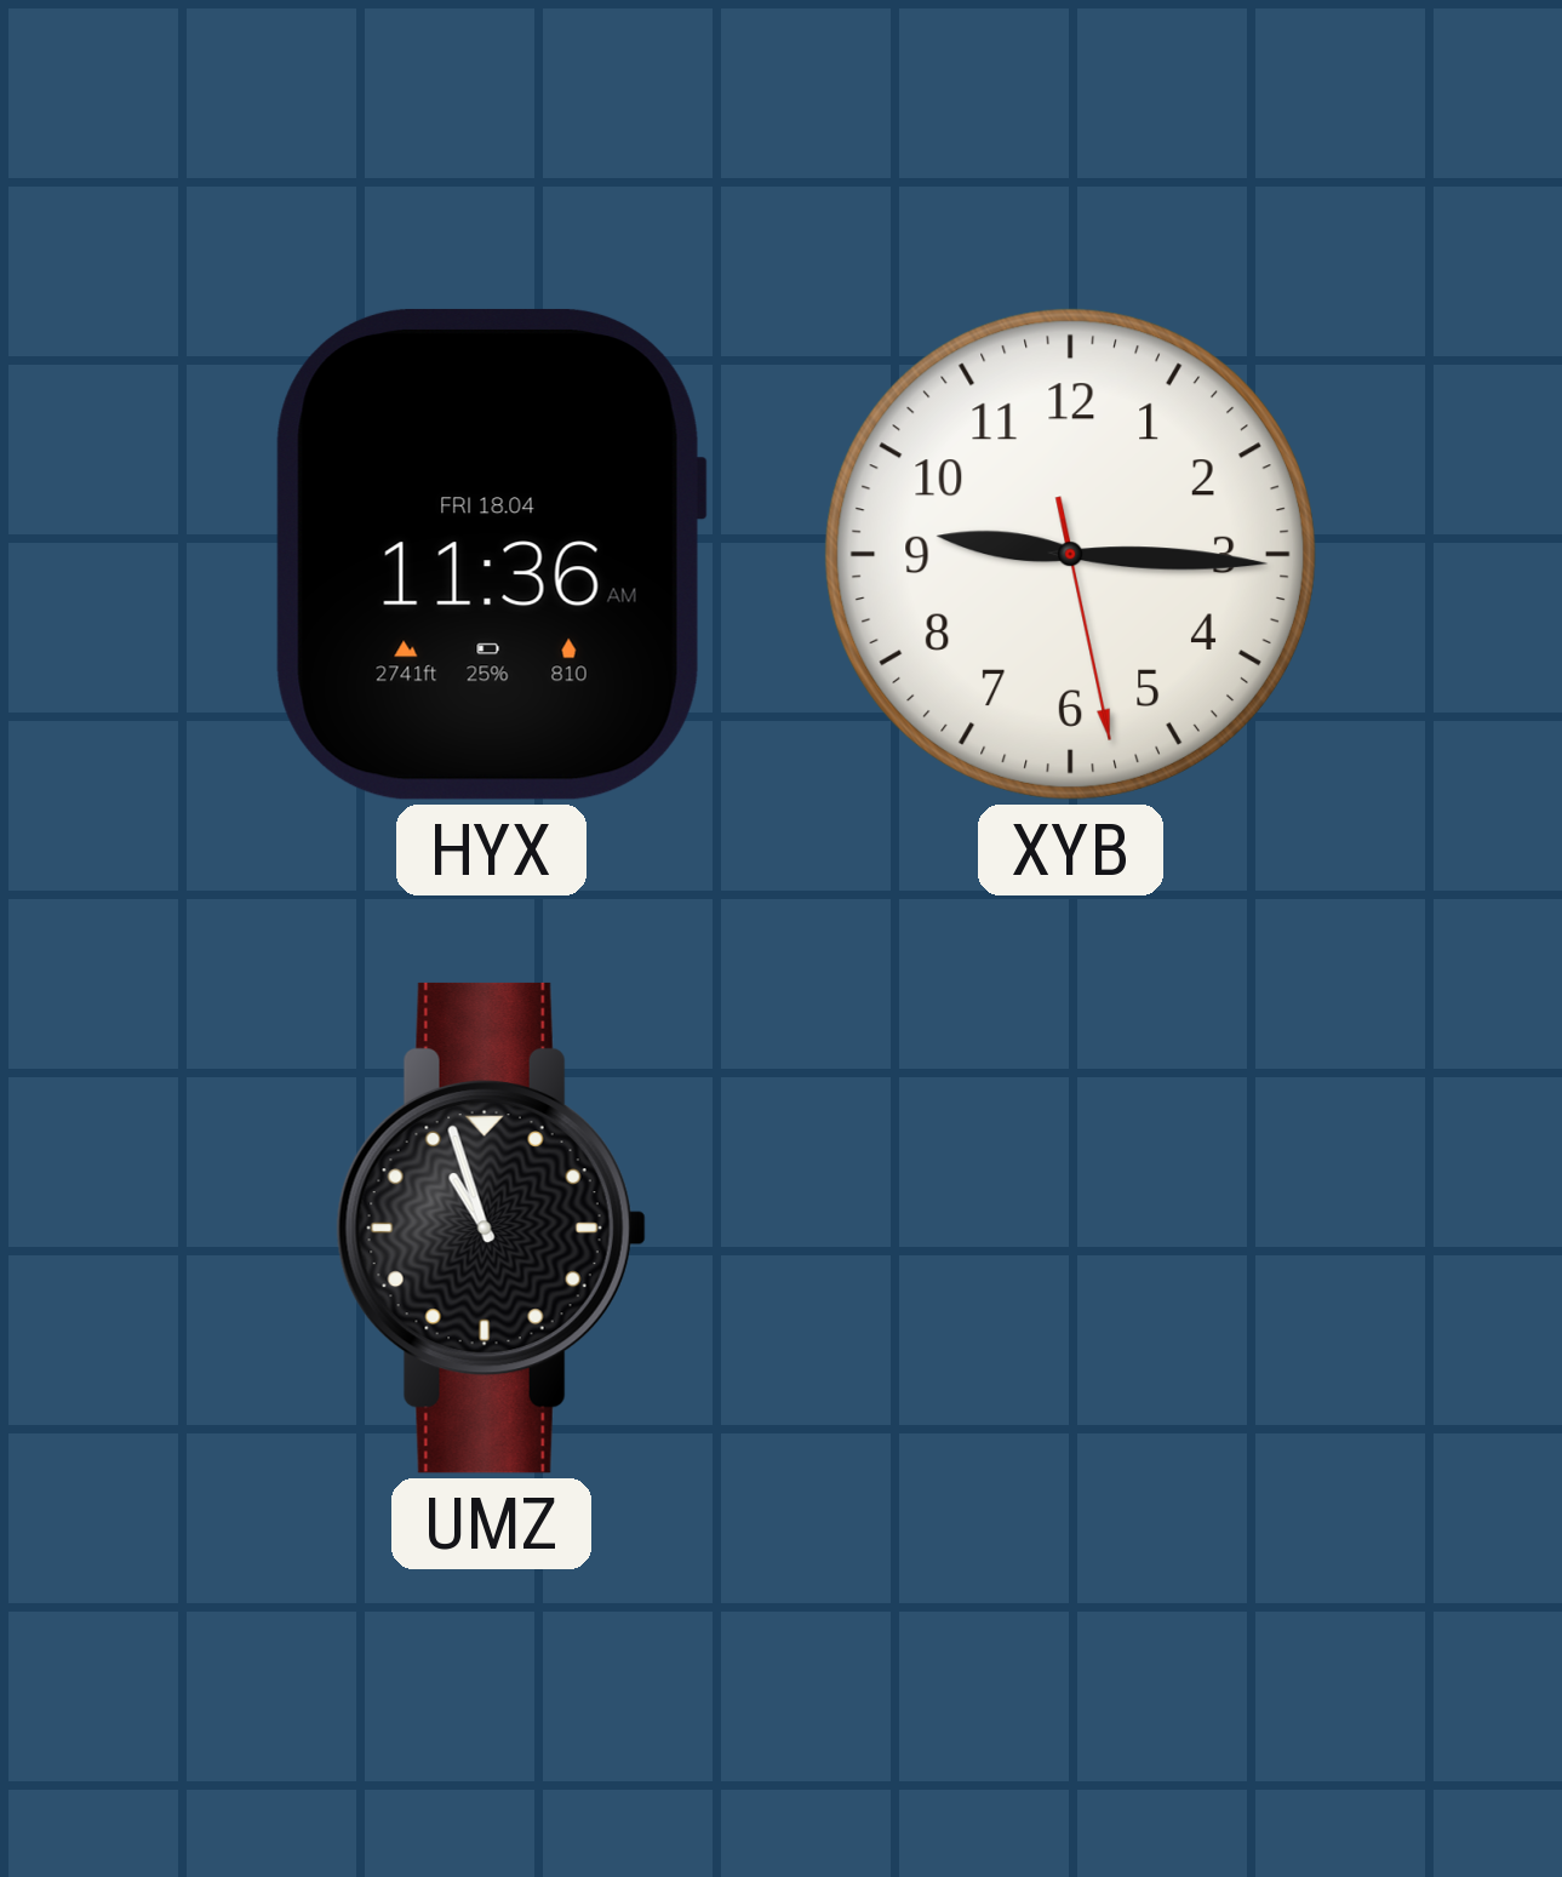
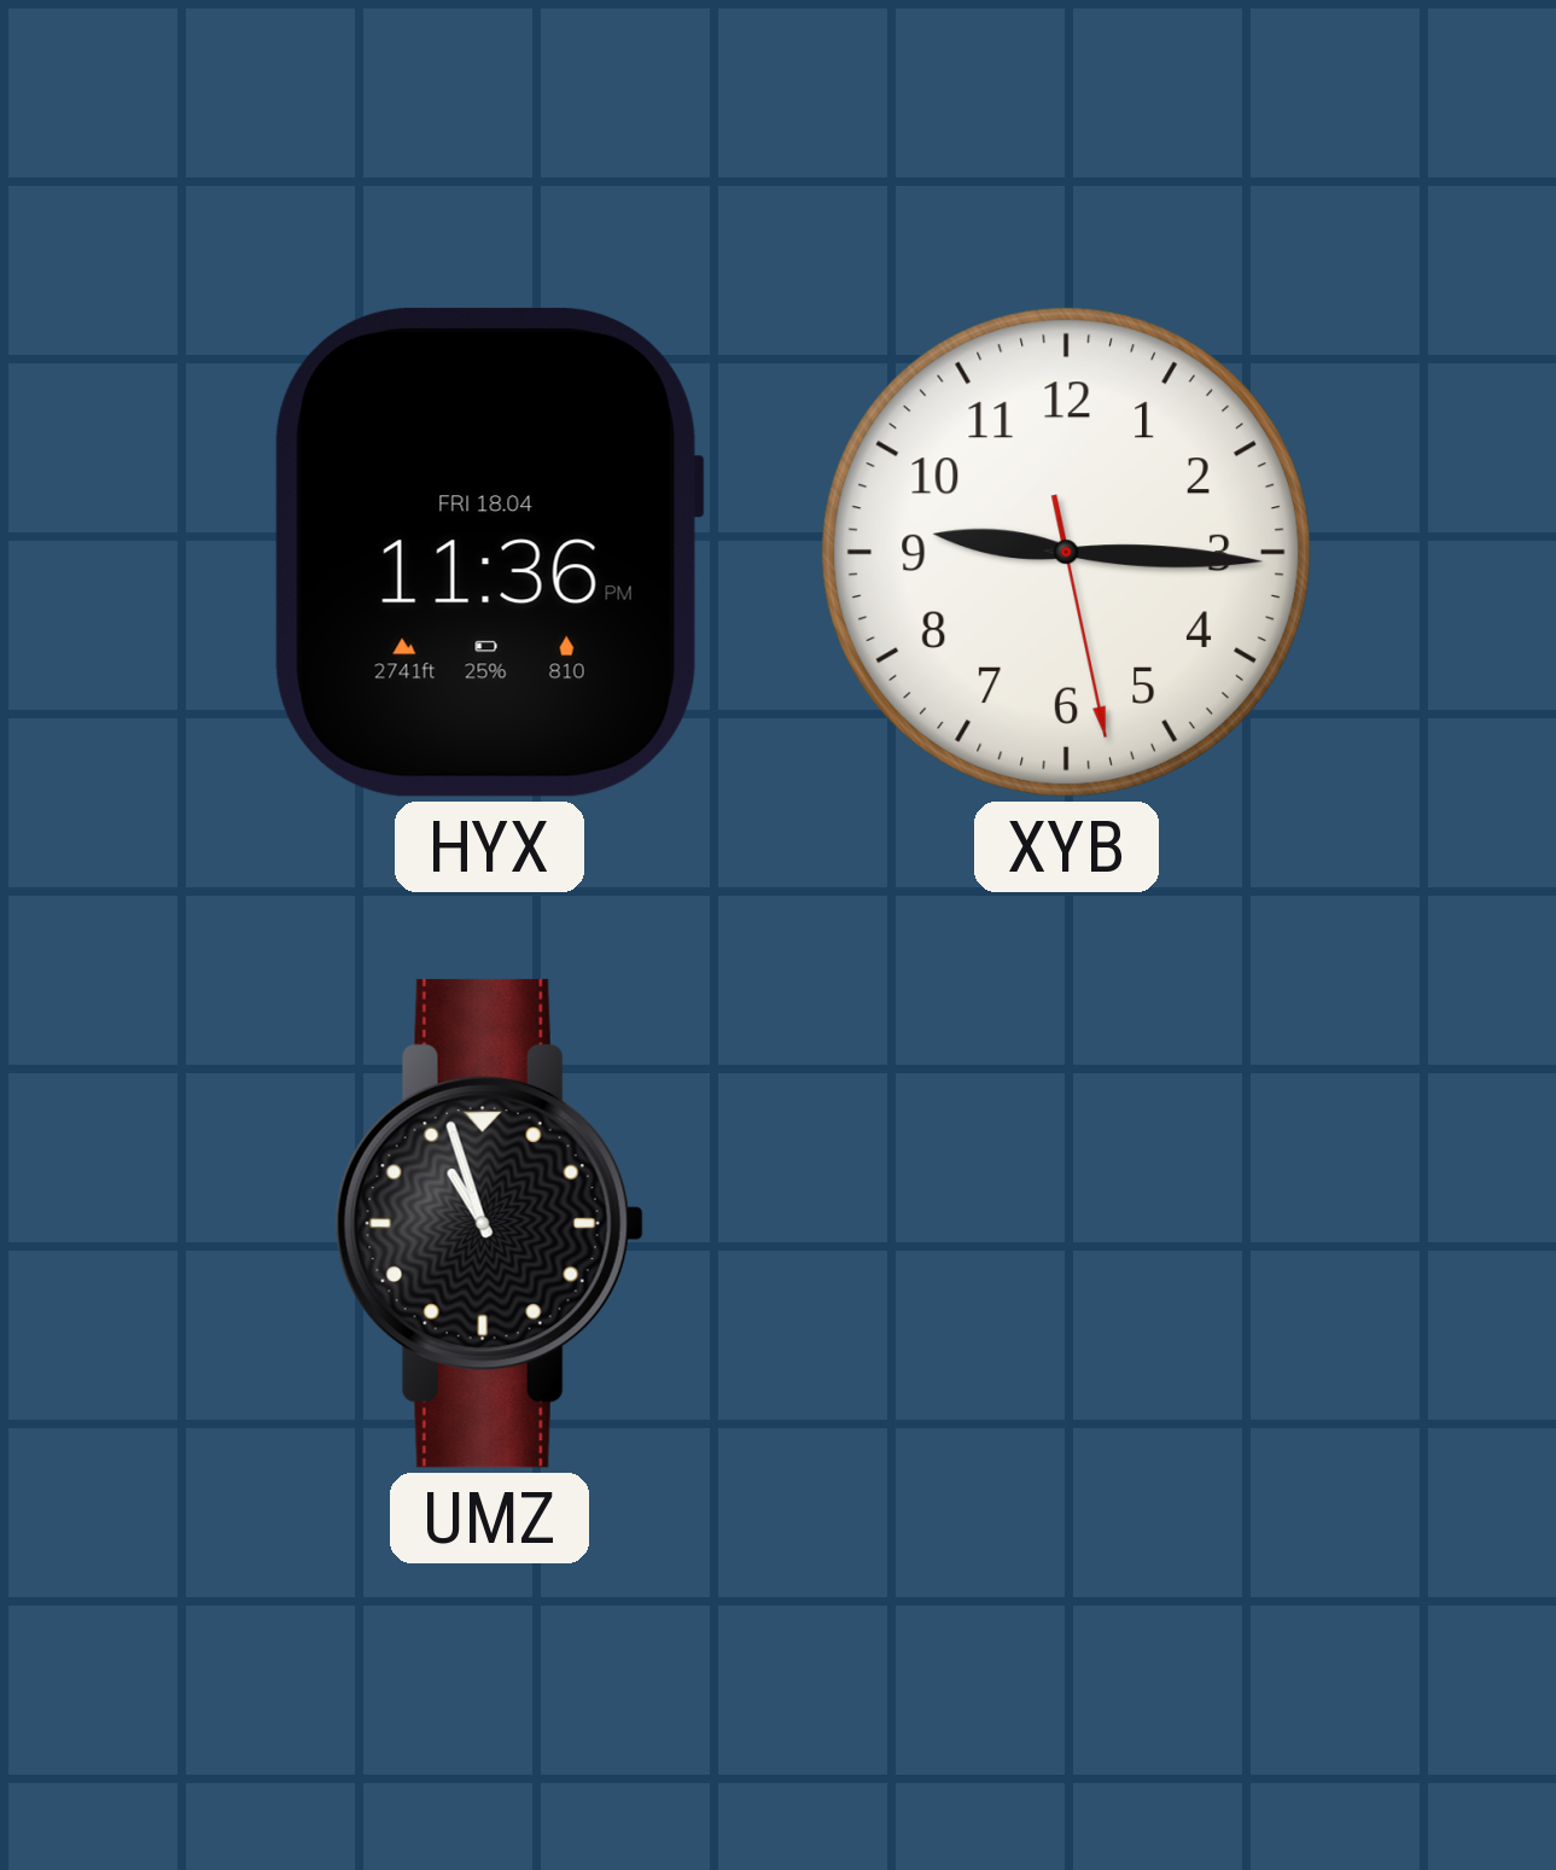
HYX: 11:36 AM -> 11:36 PM (489, 552)
